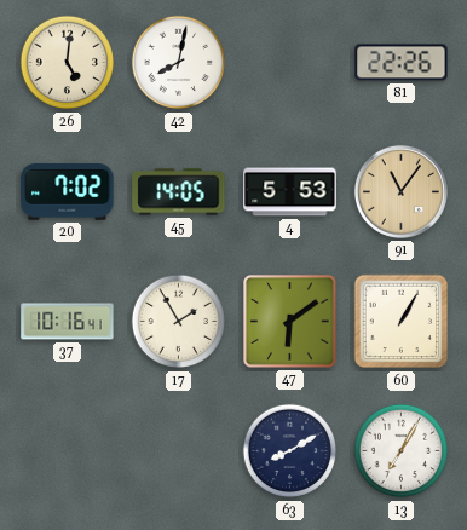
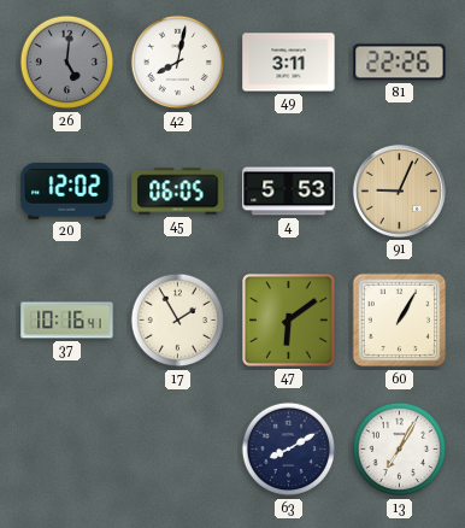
26 dial: cream -> grey (67, 63)
49: none -> 3:11 (289, 63)
20: 7:02 -> 12:02 (67, 192)
45: 14:05 -> 06:05 (178, 192)
91: 11:06 -> 9:04 (399, 190)
